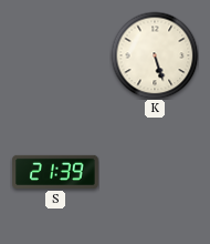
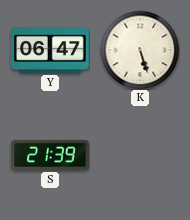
Y: none -> 06:47 (50, 50)
